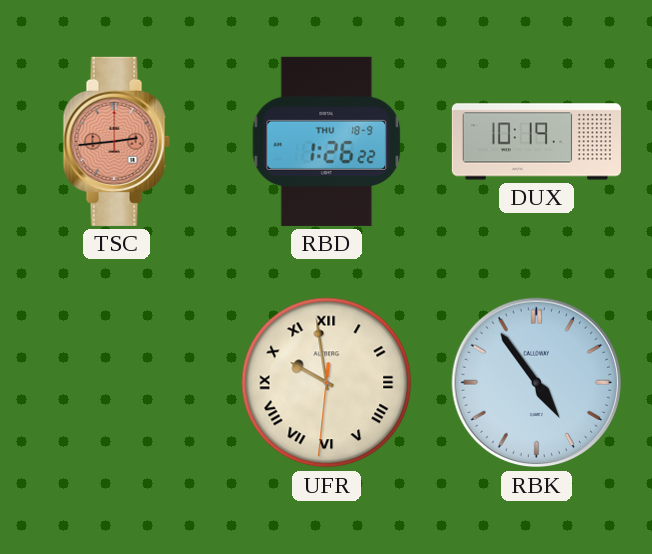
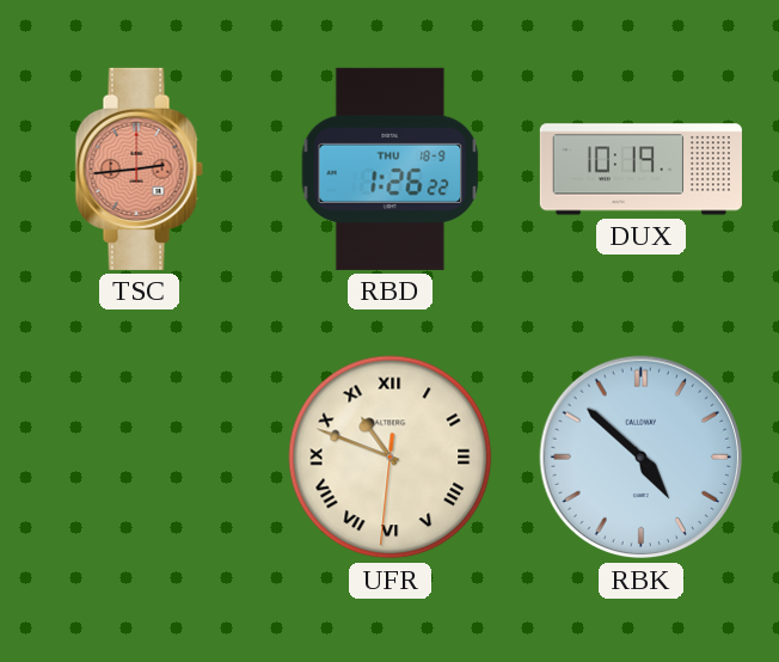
UFR: 9:58 -> 10:48 (391, 458)
RBK: 4:54 -> 4:52 (642, 458)
